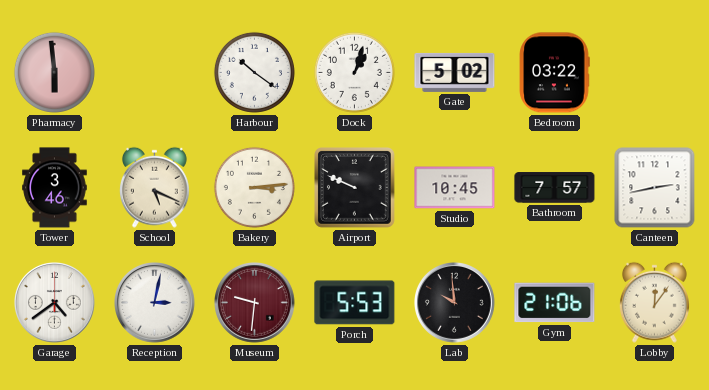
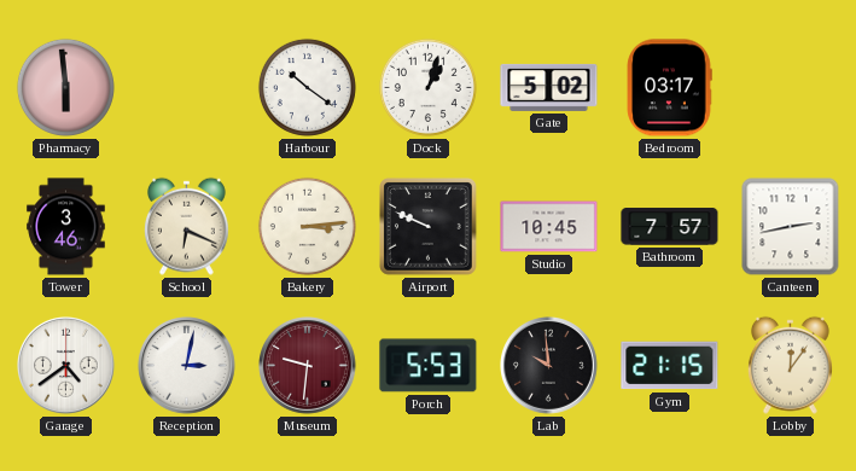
Bedroom: 03:22 -> 03:17 (669, 88)
School: 5:19 -> 6:19 (186, 226)
Gym: 21:06 -> 21:15 (670, 366)
